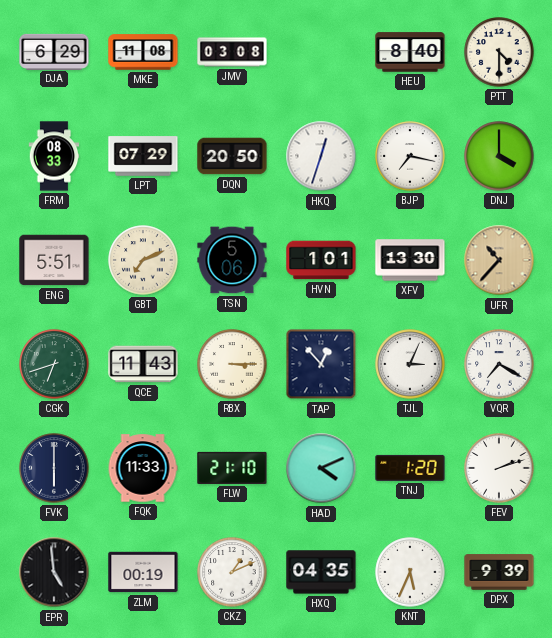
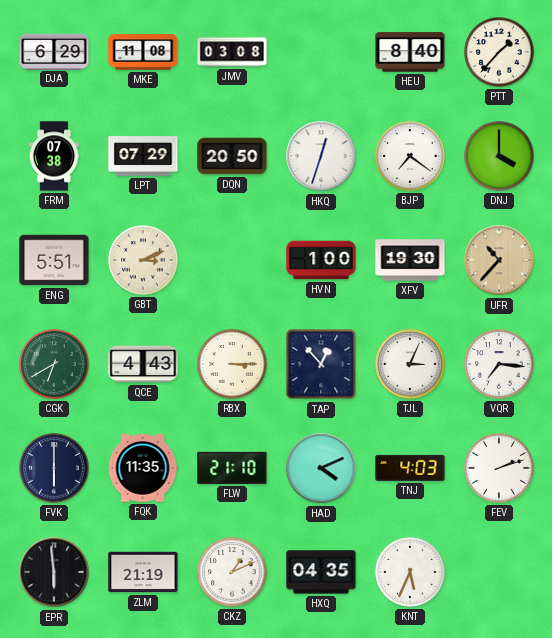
PTT: 4:30 -> 1:37 (499, 52)
FRM: 08:33 -> 07:38 (54, 156)
BJP: 7:17 -> 7:21 (410, 156)
GBT: 7:11 -> 3:11 (143, 260)
TSN: 5:06 -> none (232, 260)
HVN: 1:01 -> 1:00 (321, 260)
XFV: 13:30 -> 19:30 (410, 260)
CGK: 6:42 -> 6:40 (54, 364)
QCE: 11:43 -> 4:43 (143, 364)
VQR: 7:20 -> 7:16 (499, 364)
FQK: 11:33 -> 11:35 (143, 468)
TNJ: 1:20 -> 4:03 (410, 468)
EPR: 4:59 -> 5:59 (54, 572)
ZLM: 00:19 -> 21:19 (143, 572)
DPX: 9:39 -> none (499, 572)
